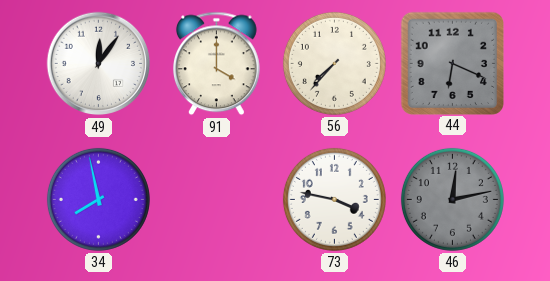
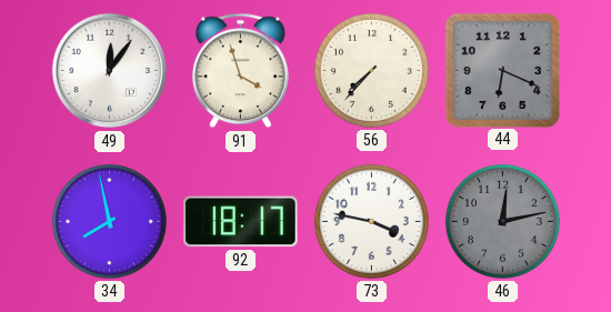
91: 4:00 -> 3:57 (241, 71)
92: none -> 18:17 (241, 222)
